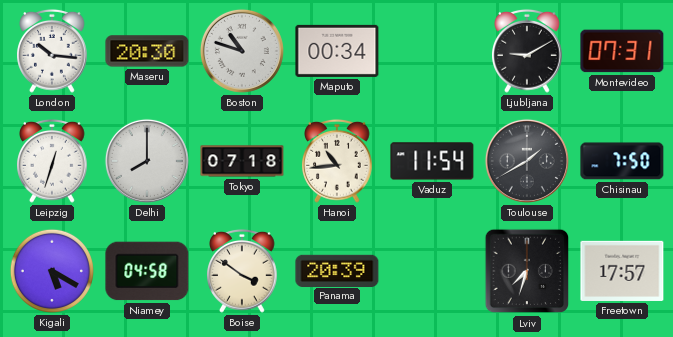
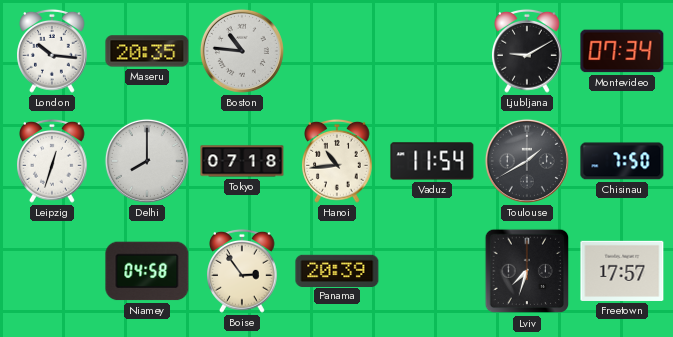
Maseru: 20:30 -> 20:35 (147, 51)
Boston: 10:48 -> 10:46 (242, 51)
Maputo: 00:34 -> none (337, 51)
Montevideo: 07:31 -> 07:34 (622, 51)
Kigali: 5:20 -> none (52, 271)
Boise: 3:51 -> 2:54 (243, 271)
